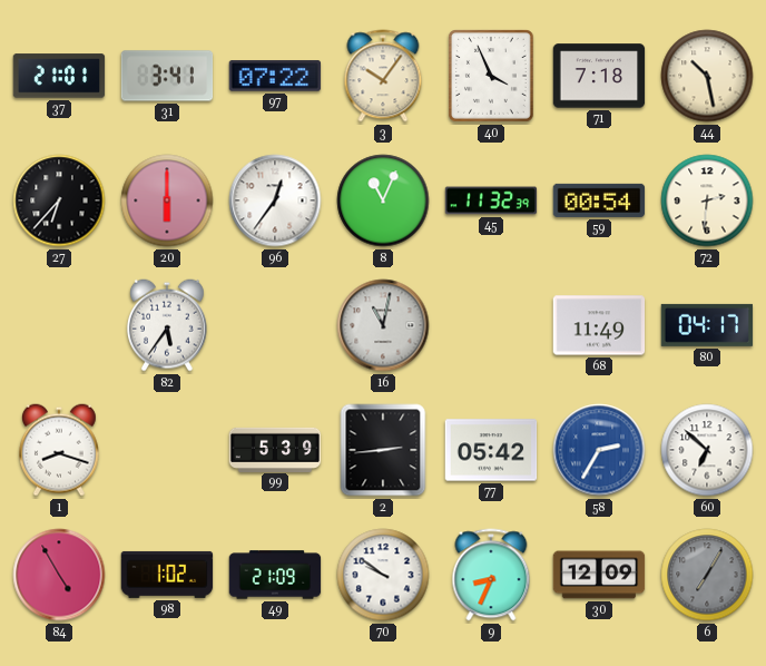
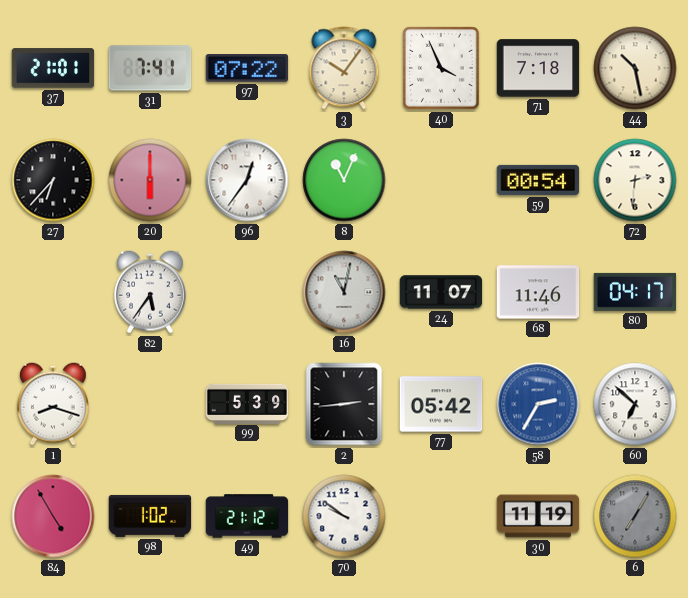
31: 3:41 -> 7:41 (150, 68)
45: 11:32 -> none (491, 200)
24: none -> 11:07 (441, 292)
68: 11:49 -> 11:46 (538, 292)
49: 21:09 -> 21:12 (247, 516)
9: 8:34 -> none (491, 575)
30: 12:09 -> 11:19 (538, 516)
